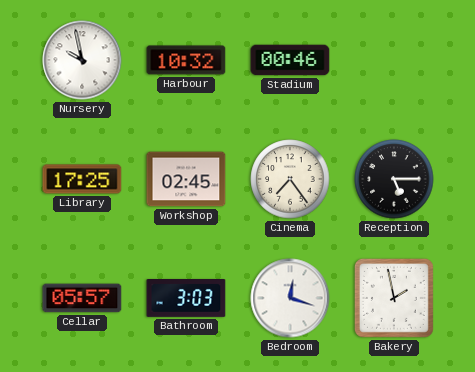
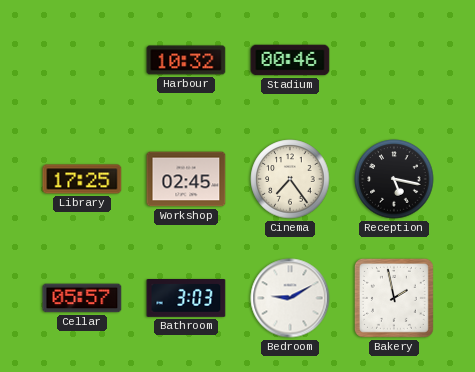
Nursery: 9:58 -> none (82, 60)
Reception: 5:15 -> 5:17 (394, 179)
Bedroom: 12:18 -> 9:10 (290, 298)
